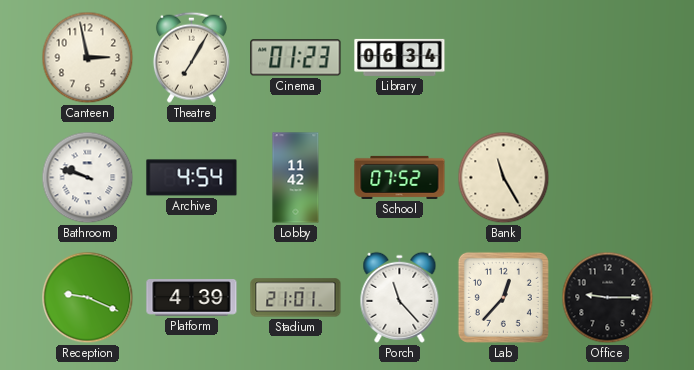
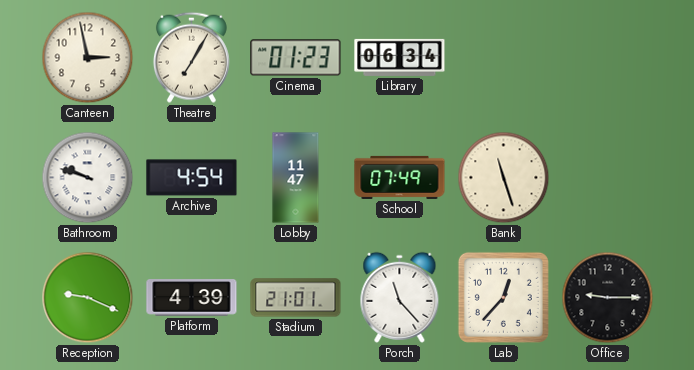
Lobby: 11:42 -> 11:47 (296, 178)
School: 07:52 -> 07:49 (400, 177)
Bank: 11:25 -> 11:27 (504, 178)
